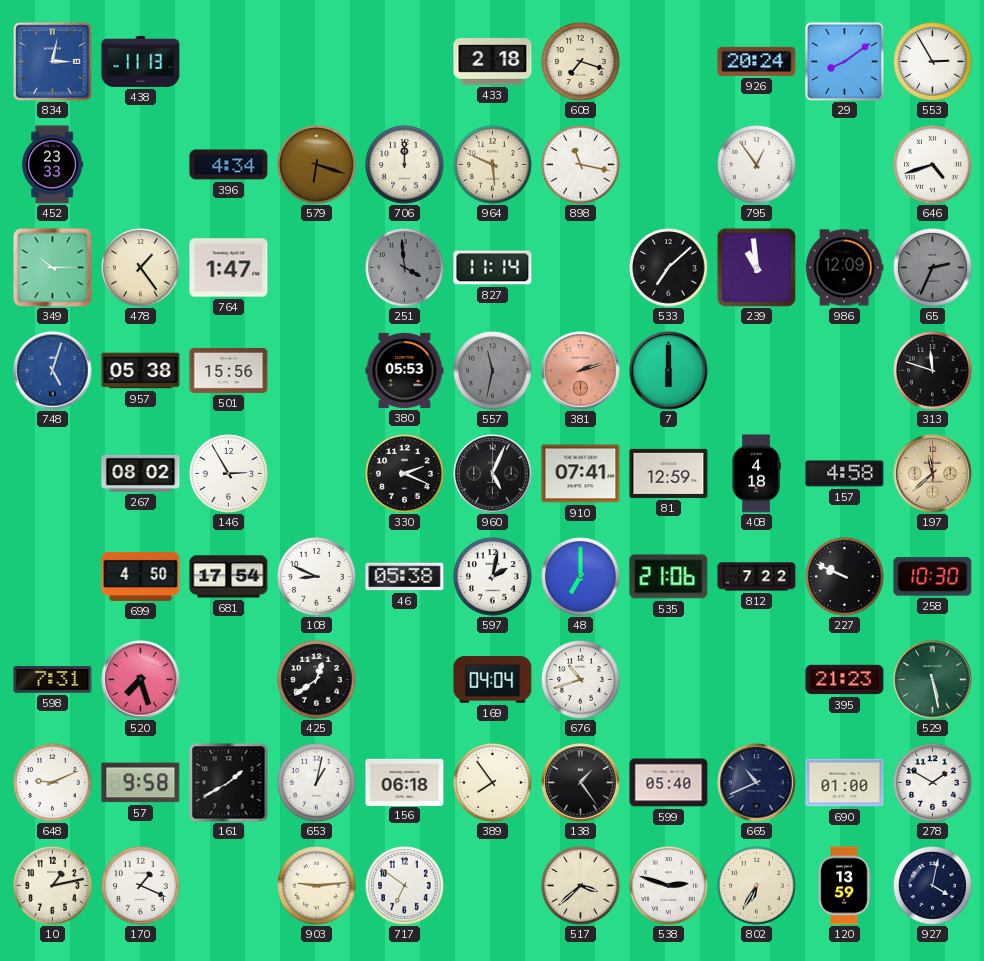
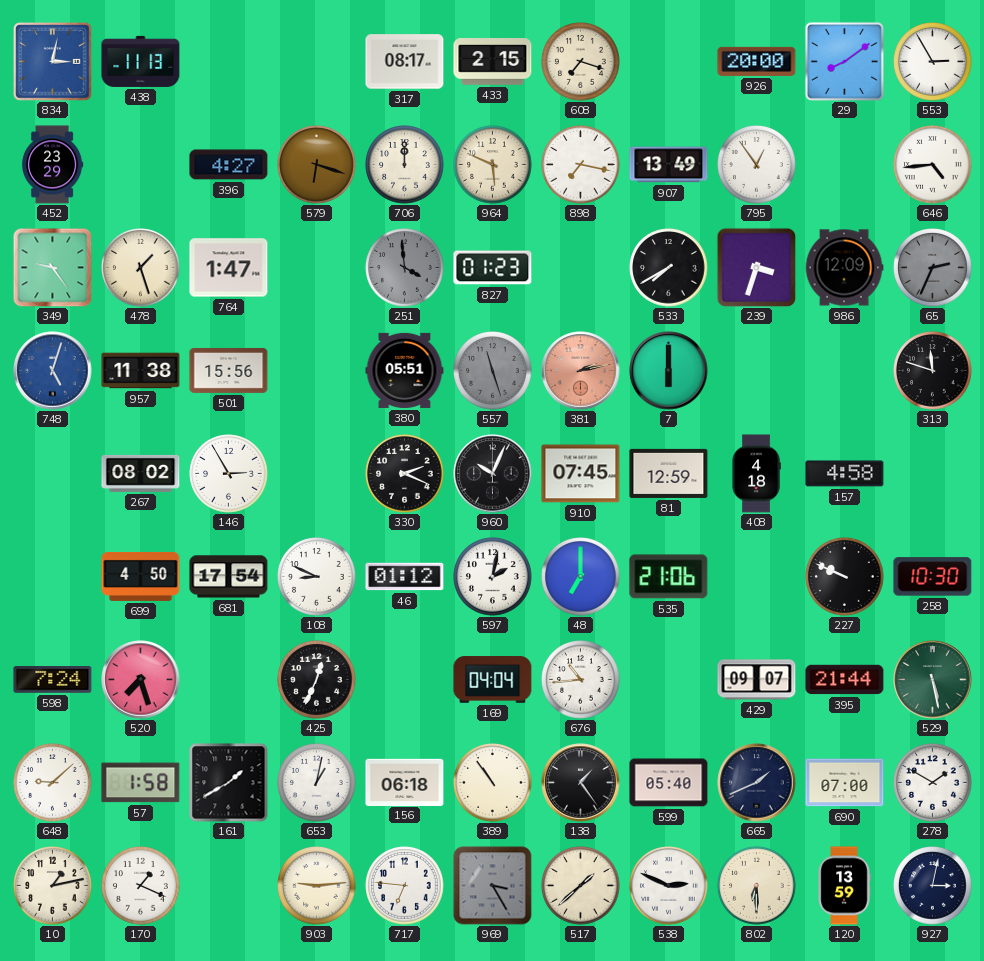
317: none -> 08:17 (405, 62)
433: 2:18 -> 2:15 (493, 62)
926: 20:24 -> 20:00 (757, 61)
452: 23:33 -> 23:29 (52, 165)
396: 4:34 -> 4:27 (229, 165)
898: 11:17 -> 7:17 (581, 165)
907: none -> 13:49 (669, 165)
646: 4:42 -> 4:44 (933, 165)
349: 10:15 -> 9:24 (52, 267)
478: 1:24 -> 1:27 (141, 268)
827: 11:14 -> 01:23 (493, 268)
533: 7:08 -> 7:40 (669, 268)
239: 10:59 -> 3:33 (756, 267)
957: 05:38 -> 11:38 (141, 371)
380: 05:53 -> 05:51 (405, 370)
557: 11:32 -> 11:27 (493, 371)
381: 2:12 -> 2:13 (581, 371)
960: 5:04 -> 10:04 (493, 474)
910: 07:41 -> 07:45 (581, 474)
197: 11:38 -> none (933, 474)
46: 05:38 -> 01:12 (405, 577)
812: 7:22 -> none (757, 577)
598: 7:31 -> 7:24 (53, 680)
425: 12:39 -> 12:34 (317, 680)
676: 10:42 -> 10:44 (581, 680)
429: none -> 09:07 (757, 680)
395: 21:23 -> 21:44 (845, 680)
648: 9:11 -> 9:08 (53, 783)
57: 9:58 -> 1:58 (141, 783)
389: 7:54 -> 10:54 (493, 783)
665: 10:41 -> 1:41 (757, 783)
690: 01:00 -> 07:00 (845, 783)
717: 6:51 -> 6:46 (405, 886)
969: none -> 3:25 (493, 886)
517: 3:38 -> 1:38 (581, 886)
538: 2:48 -> 2:49 (669, 886)
802: 6:35 -> 6:30 (757, 886)
927: 4:02 -> 3:02 (933, 886)
